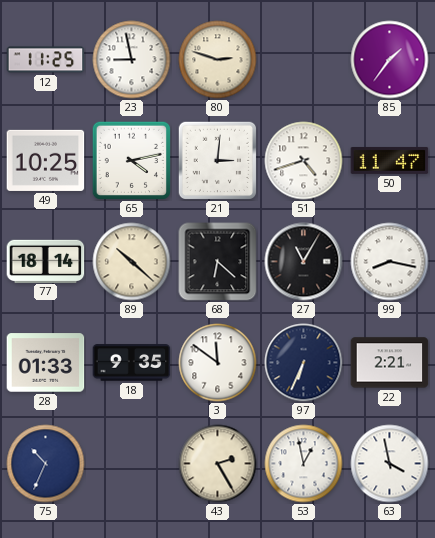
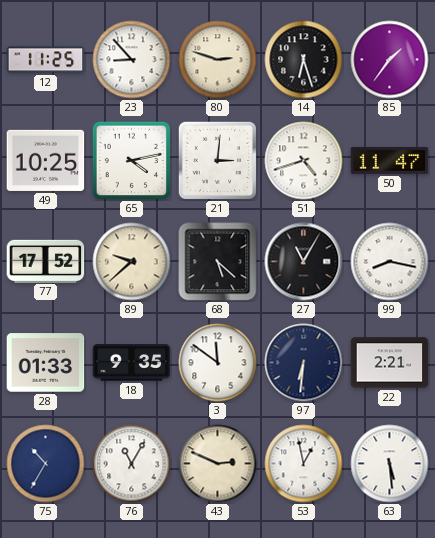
23: 8:58 -> 8:53 (132, 60)
14: none -> 6:27 (304, 60)
77: 18:14 -> 17:52 (46, 261)
89: 10:22 -> 9:38 (132, 262)
68: 6:22 -> 5:22 (218, 262)
97: 6:34 -> 6:31 (304, 363)
75: 10:34 -> 10:35 (46, 464)
76: none -> 11:05 (132, 464)
43: 2:25 -> 2:49 (218, 464)
63: 3:58 -> 5:29 (390, 464)
